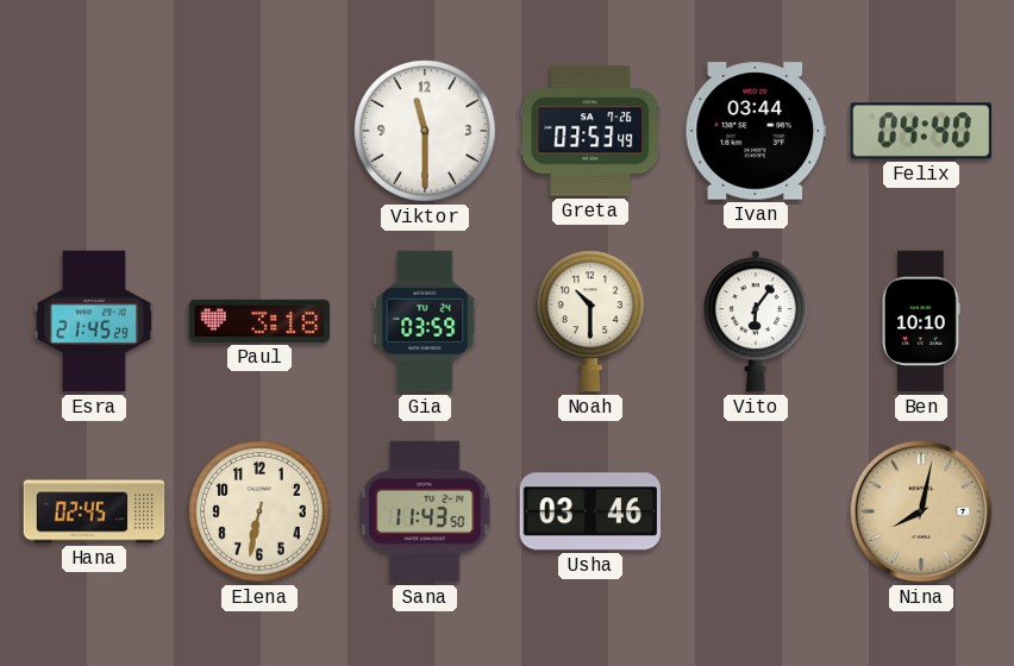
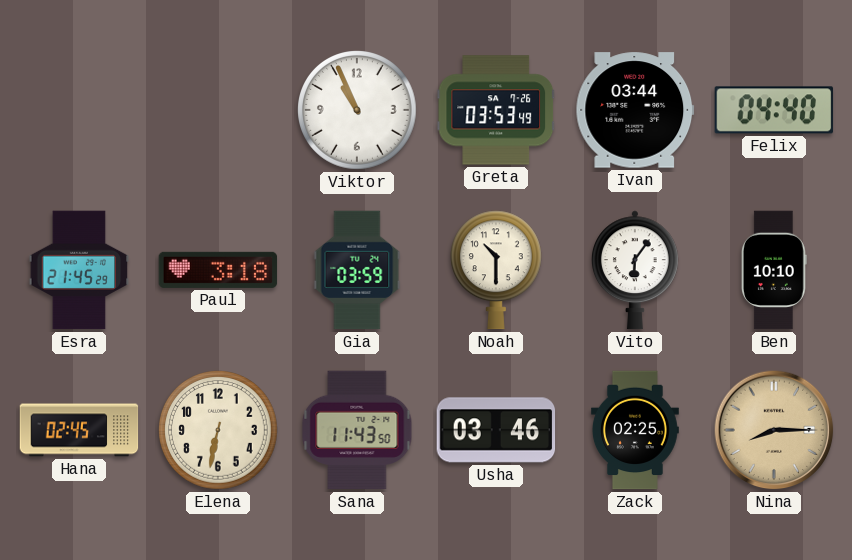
Viktor: 11:30 -> 10:56 (358, 111)
Zack: none -> 02:25 (635, 430)
Nina: 8:02 -> 8:15 (774, 430)
